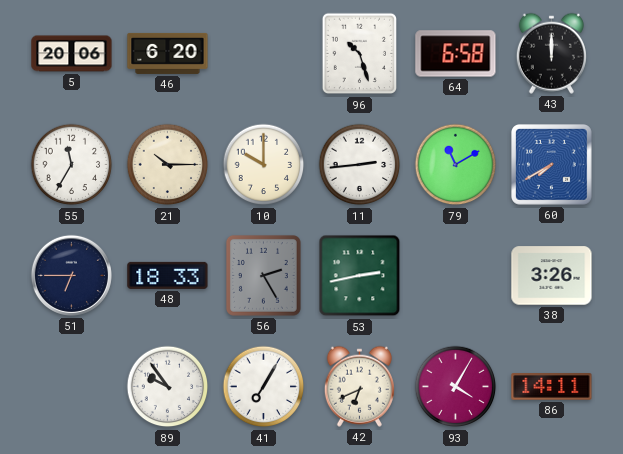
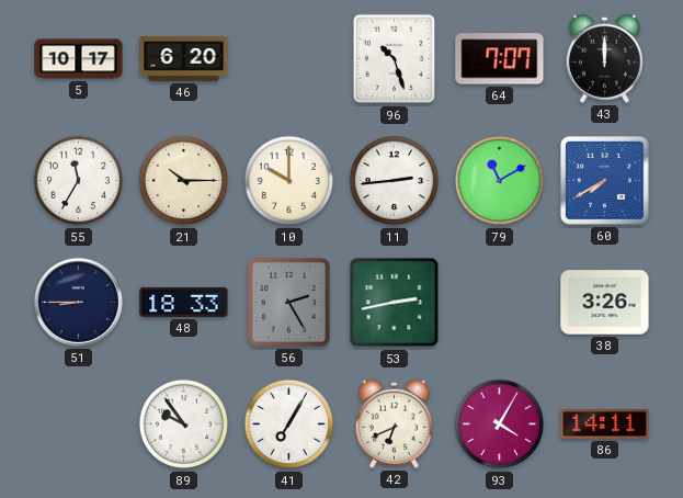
5: 20:06 -> 10:17 (79, 59)
64: 6:58 -> 7:07 (500, 59)
51: 6:45 -> 8:45 (78, 302)
